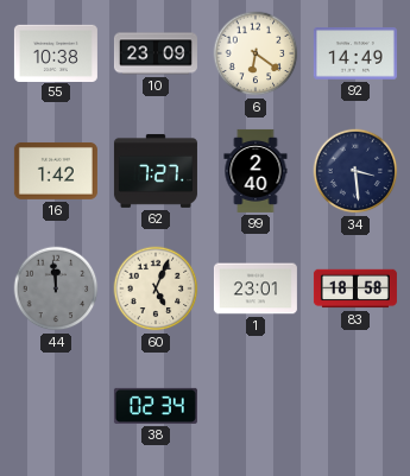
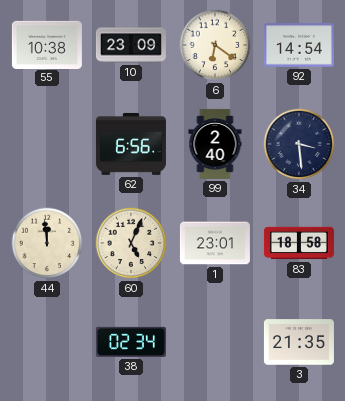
92: 14:49 -> 14:54 (299, 45)
16: 1:42 -> none (56, 171)
62: 7:27 -> 6:56 (131, 144)
44 dial: grey -> cream (47, 243)
3: none -> 21:35 (299, 342)
